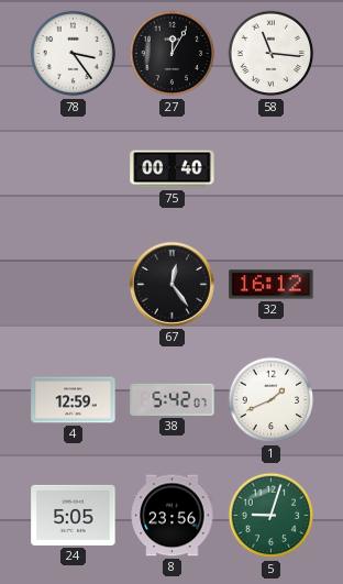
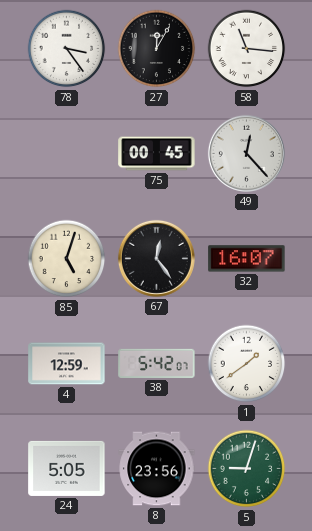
75: 00:40 -> 00:45 (157, 154)
49: none -> 12:23 (246, 153)
85: none -> 5:03 (67, 259)
32: 16:12 -> 16:07 (247, 259)
1: 1:41 -> 1:39 (247, 364)
